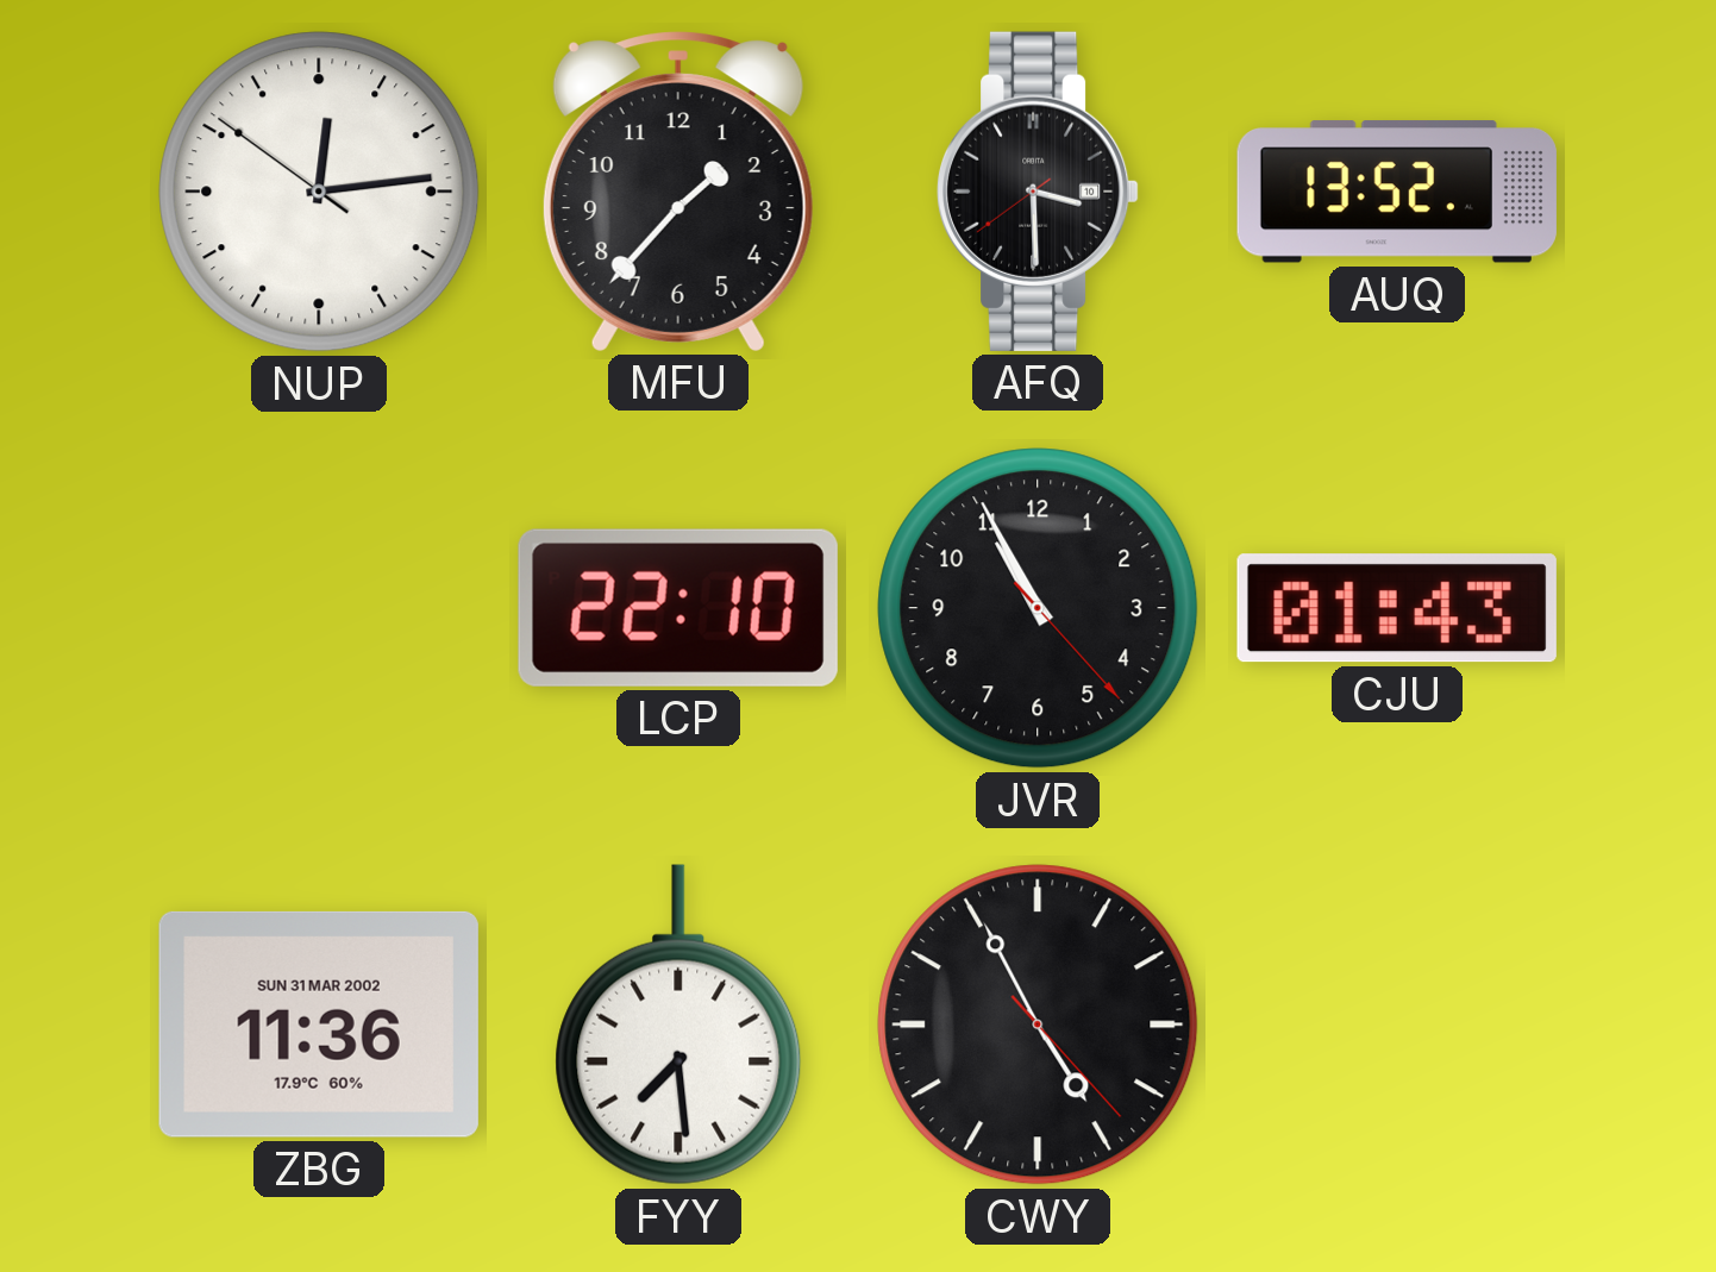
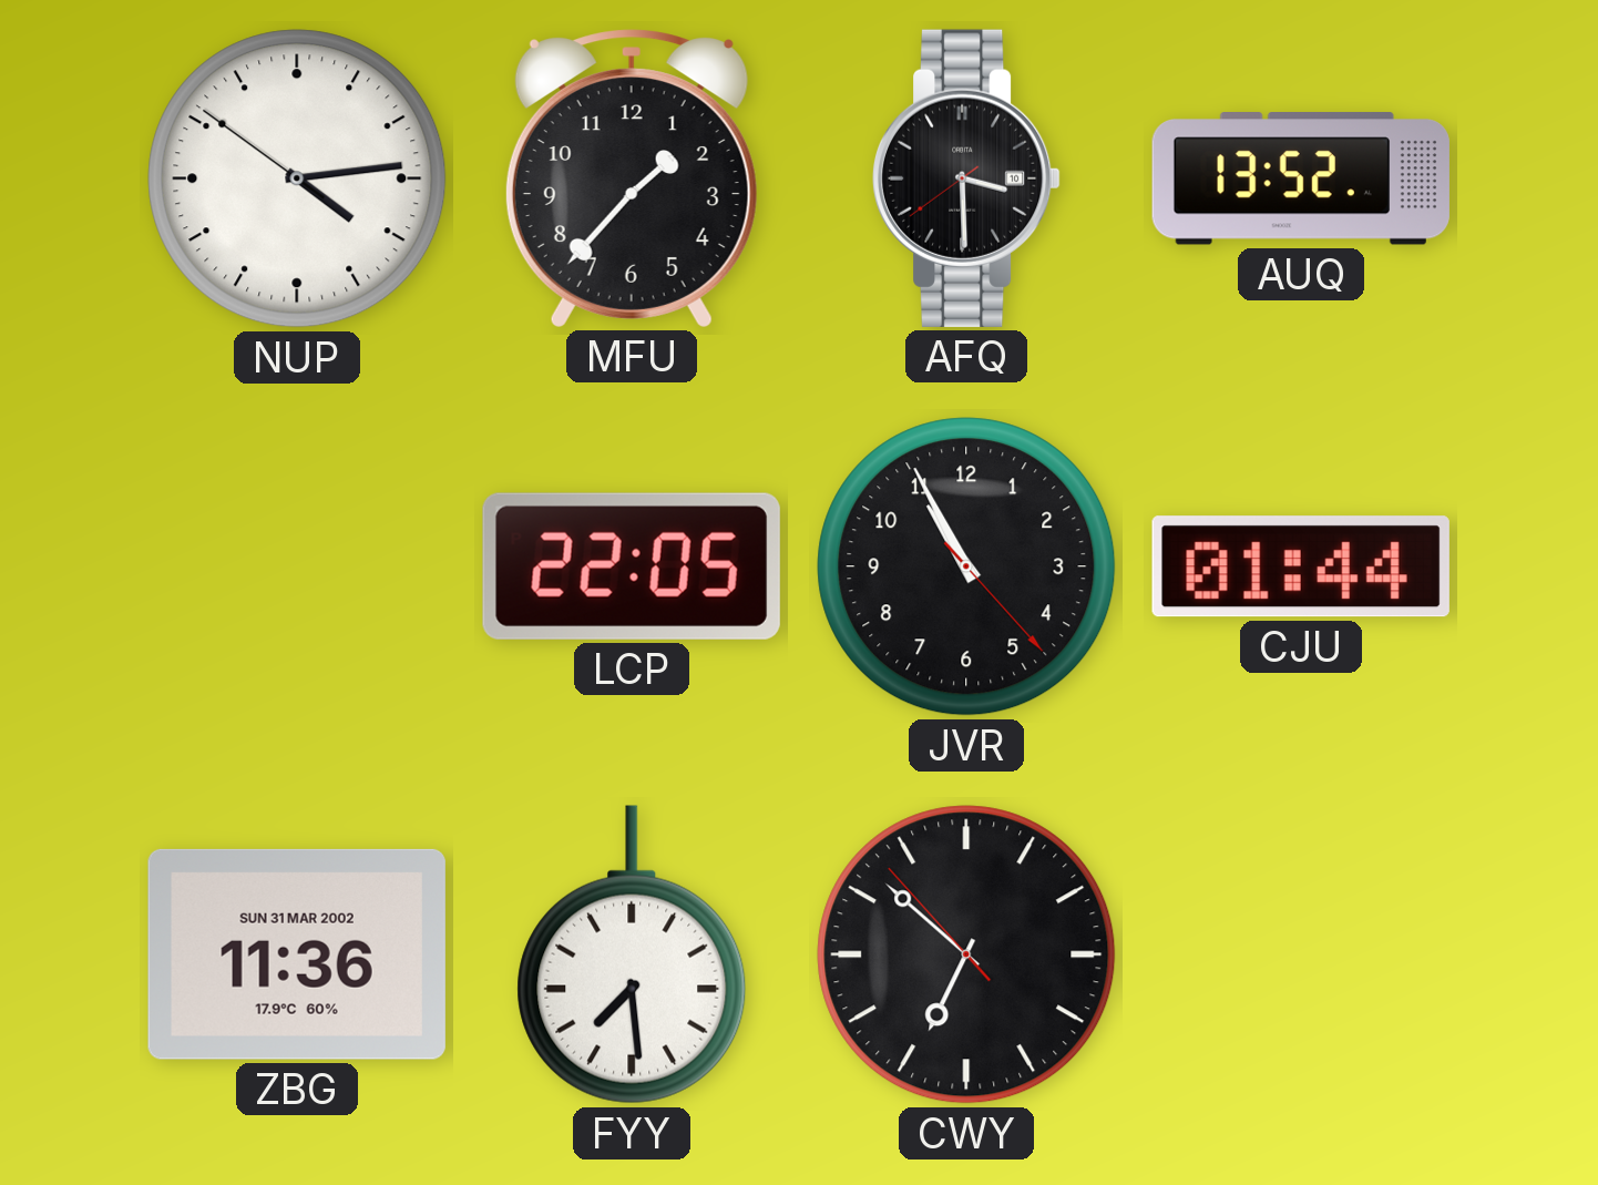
NUP: 12:13 -> 4:13 (297, 178)
LCP: 22:10 -> 22:05 (632, 566)
CJU: 01:43 -> 01:44 (1301, 566)
CWY: 4:55 -> 6:51 (966, 954)
